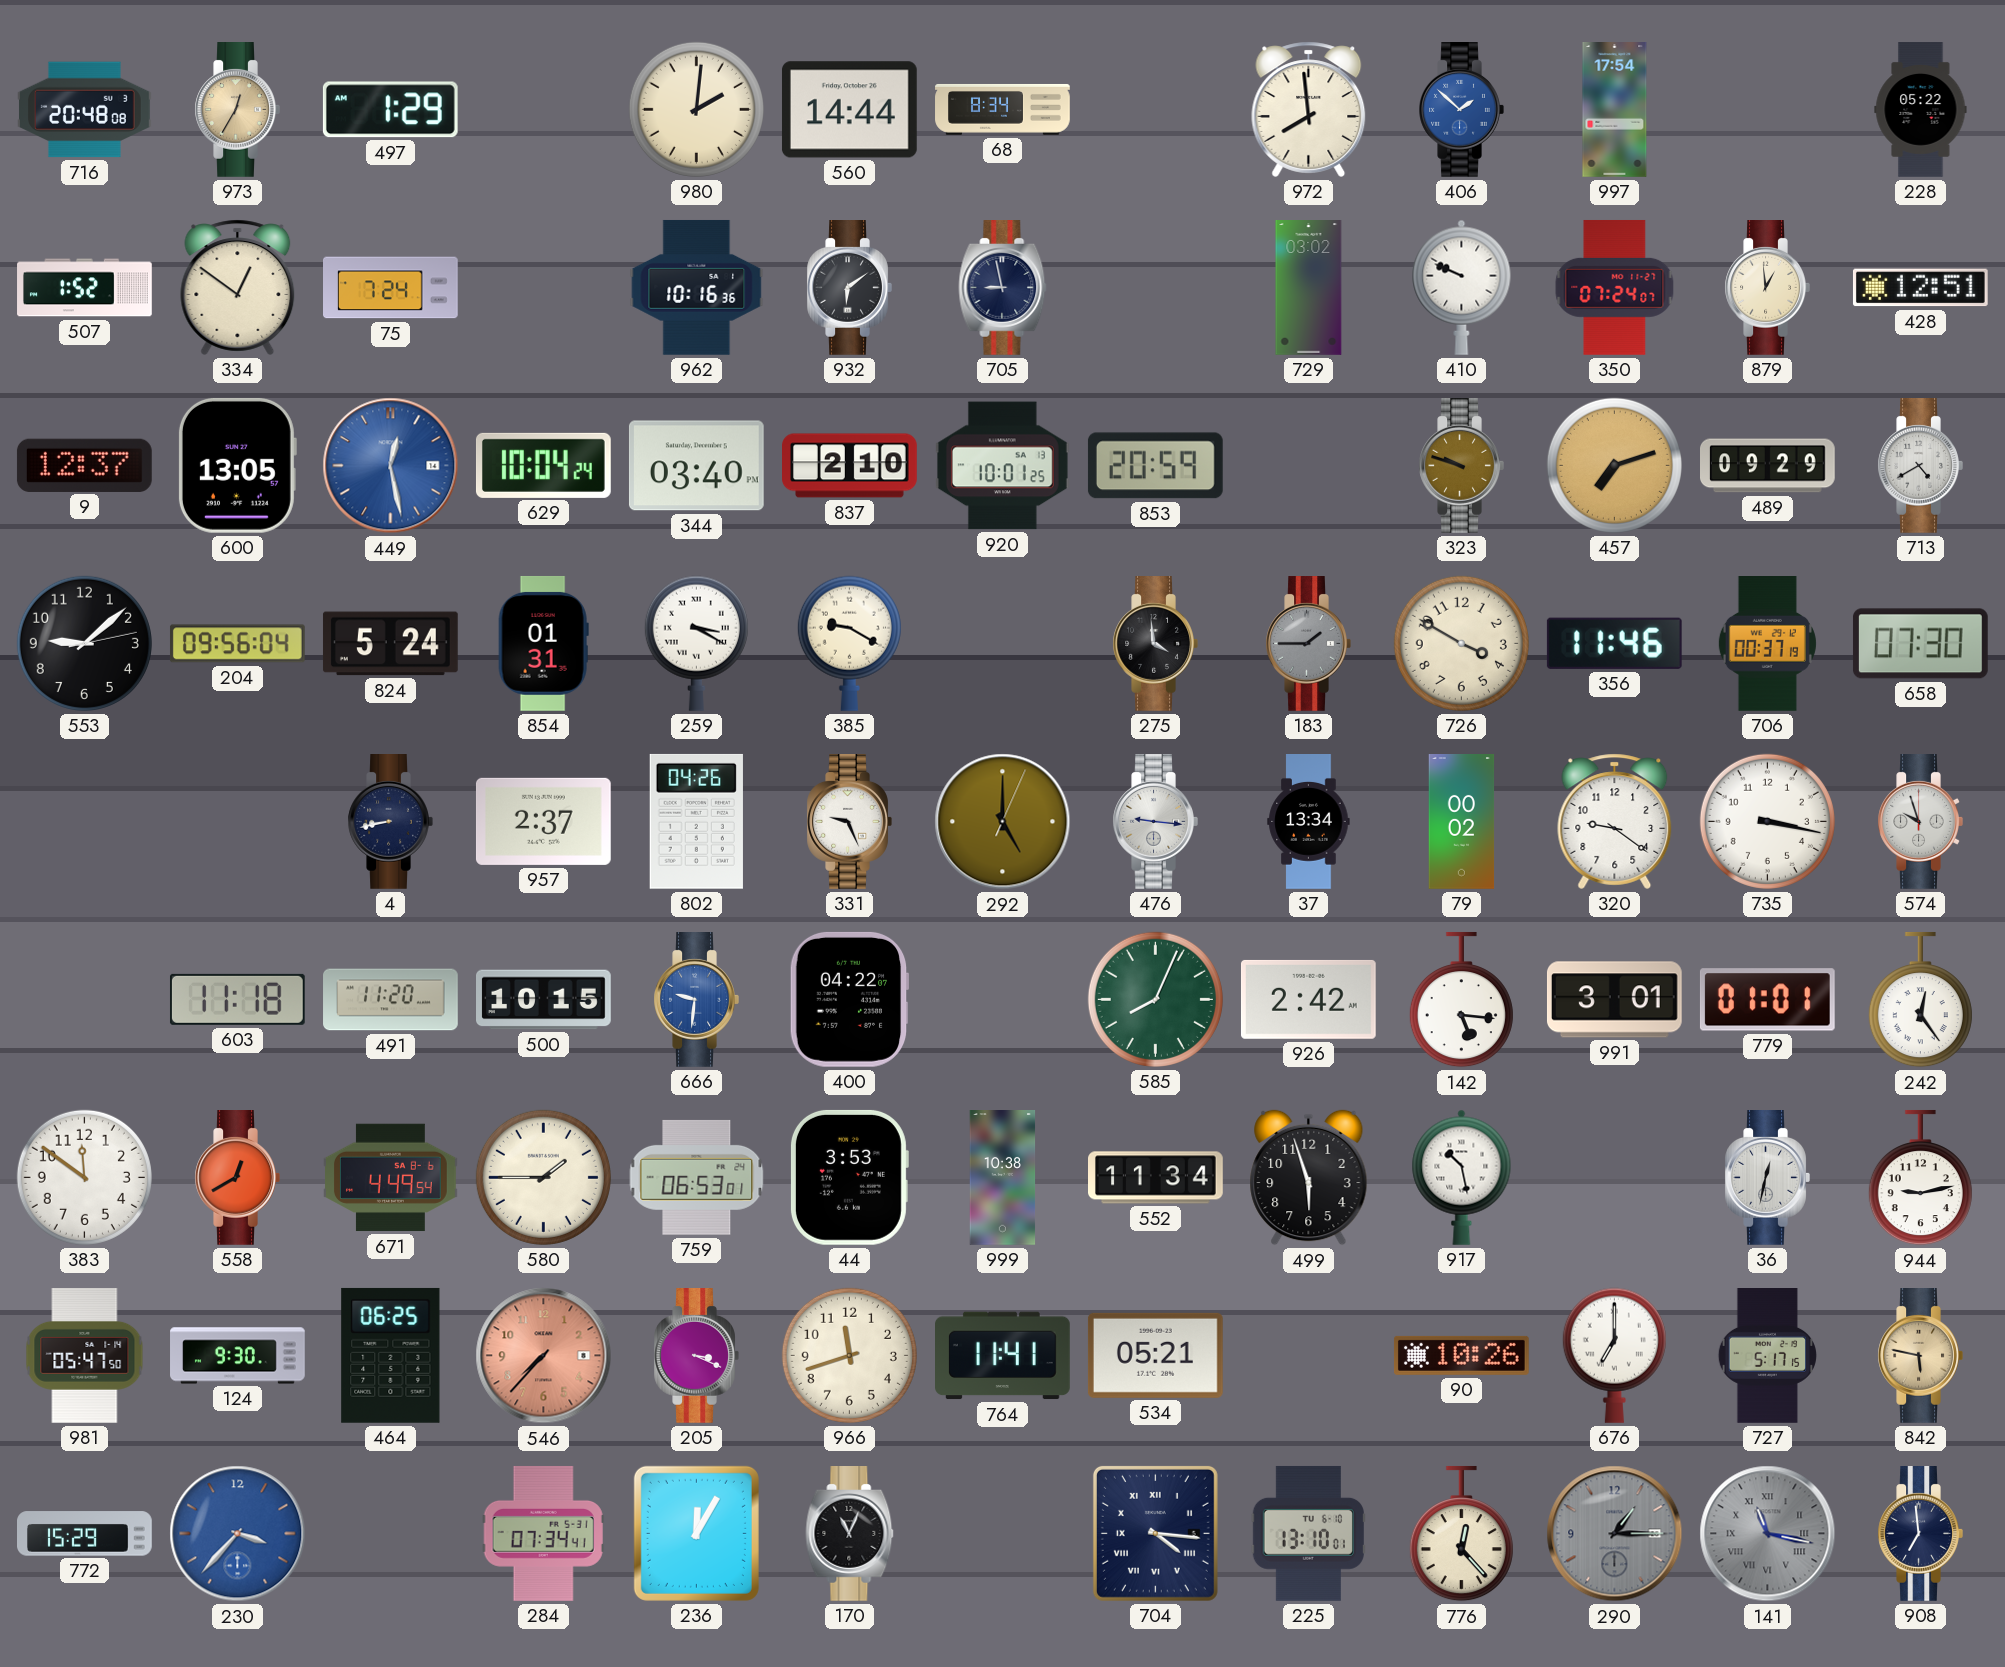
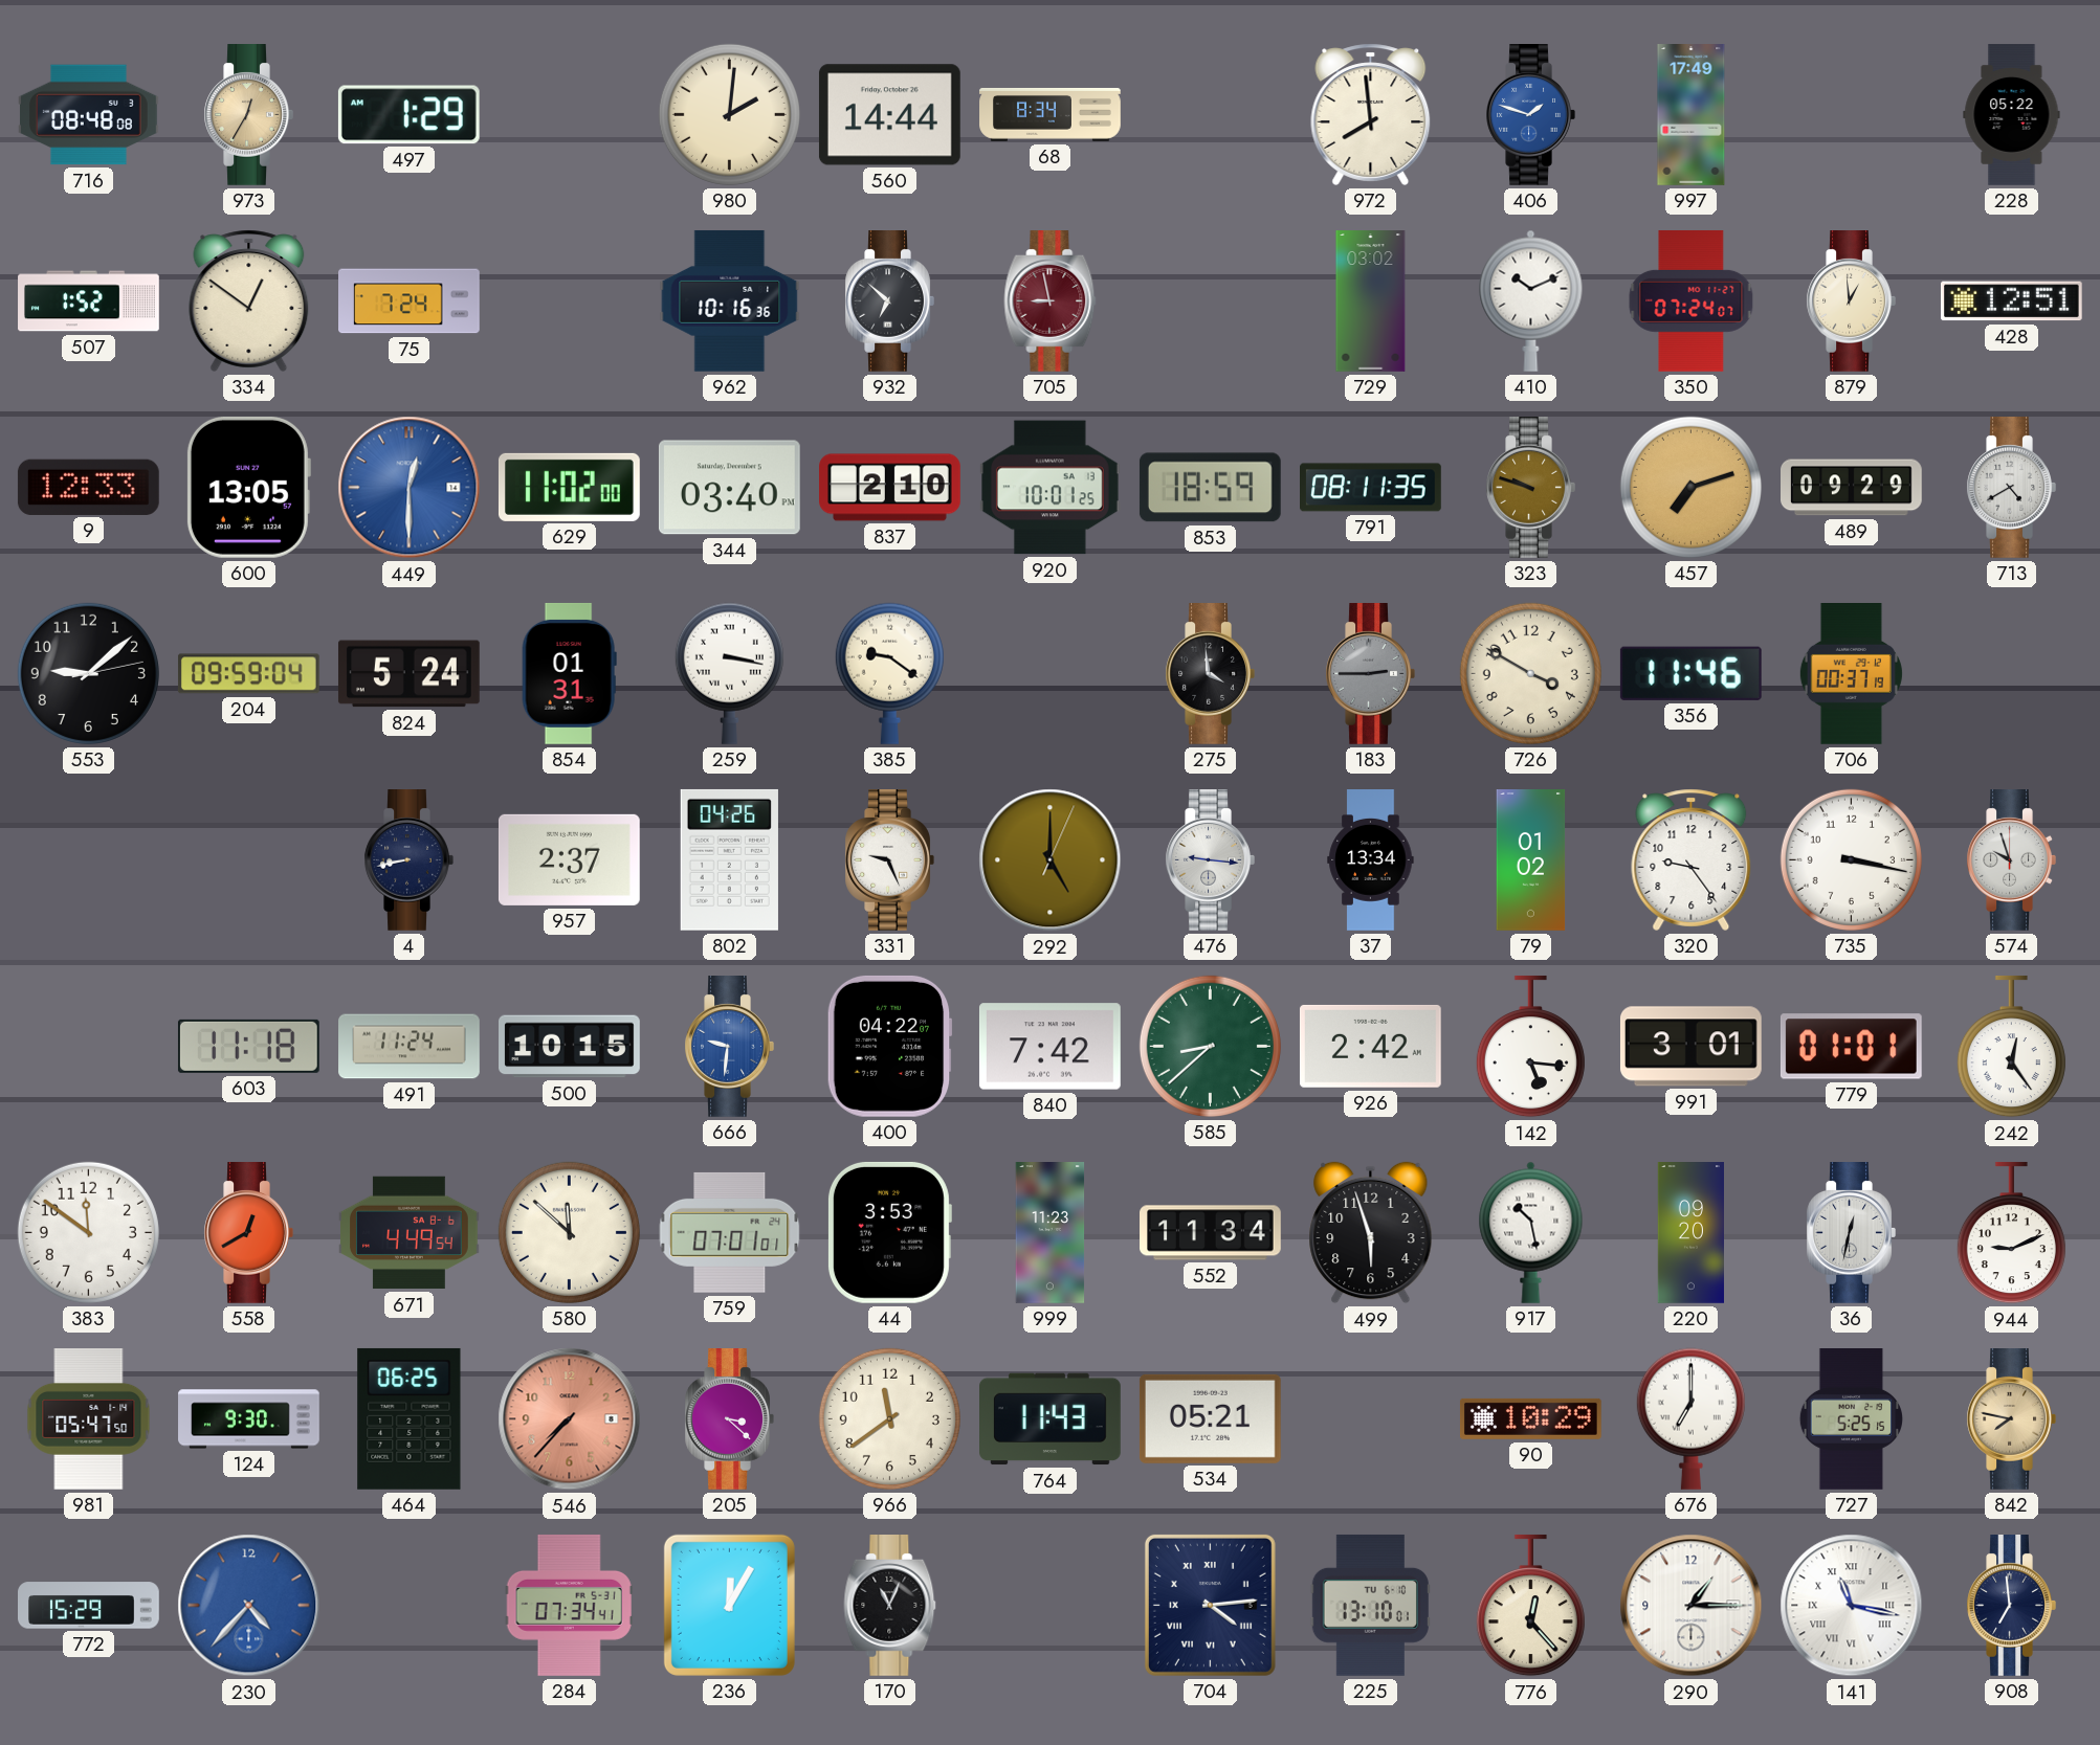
716: 20:48 -> 08:48 (89, 115)
406: 1:52 -> 1:48 (1530, 115)
997: 17:54 -> 17:49 (1692, 115)
932: 6:09 -> 6:52 (889, 301)
705 dial: navy -> burgundy (1051, 301)
410: 9:49 -> 10:11 (1531, 300)
9: 12:37 -> 12:33 (88, 487)
449: 12:28 -> 12:30 (410, 488)
629: 10:04 -> 11:02 (569, 487)
853: 20:59 -> 18:59 (1210, 488)
791: none -> 08:11 (1371, 488)
204: 09:56 -> 09:59 (248, 674)
259: 3:20 -> 3:17 (729, 673)
385: 9:20 -> 9:21 (889, 673)
183: 1:45 -> 2:45 (1370, 674)
658: 07:30 -> none (1920, 644)
79: 00:02 -> 01:02 (1531, 860)
320: 9:21 -> 9:24 (1692, 859)
491: 11:20 -> 11:24 (410, 1047)
840: none -> 7:42 (1049, 1047)
585: 8:04 -> 8:38 (1210, 1046)
580: 1:45 -> 11:52 (569, 1232)
759: 06:53 -> 07:01 (730, 1232)
999: 10:38 -> 11:23 (1051, 1233)
220: none -> 09:20 (1690, 1233)
944: 9:13 -> 9:11 (2011, 1233)
205: 3:19 -> 3:22 (729, 1419)
966: 11:42 -> 11:39 (889, 1418)
764: 11:41 -> 11:43 (1051, 1419)
90: 10:26 -> 10:29 (1530, 1418)
727: 5:17 -> 5:25 (1851, 1419)
842: 5:47 -> 7:47 (2011, 1419)
230: 3:37 -> 4:37 (249, 1606)
704: 4:16 -> 4:14 (1210, 1605)
290 dial: grey -> white (1692, 1606)
141 dial: grey -> white (1852, 1606)
